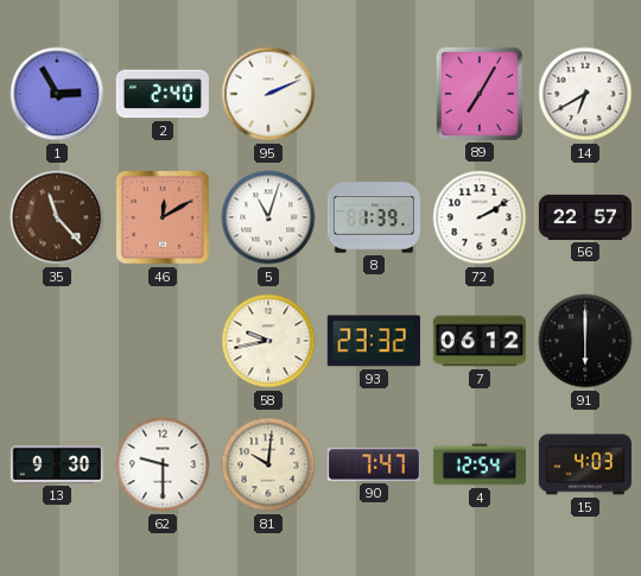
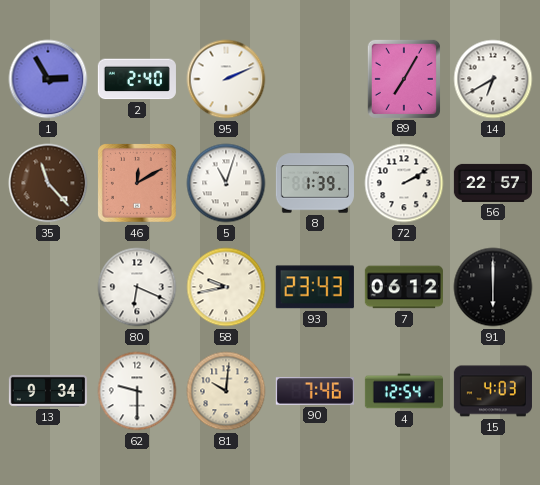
80: none -> 6:19 (137, 287)
93: 23:32 -> 23:43 (315, 287)
13: 9:30 -> 9:34 (48, 391)
90: 7:47 -> 7:46 (315, 391)
